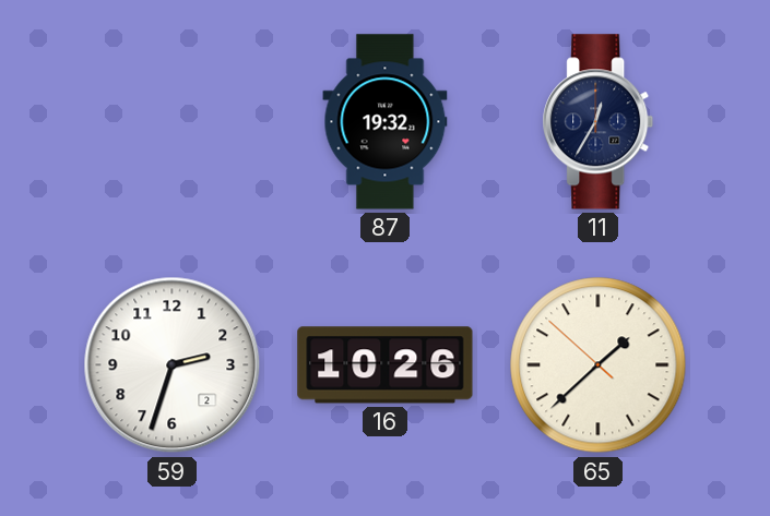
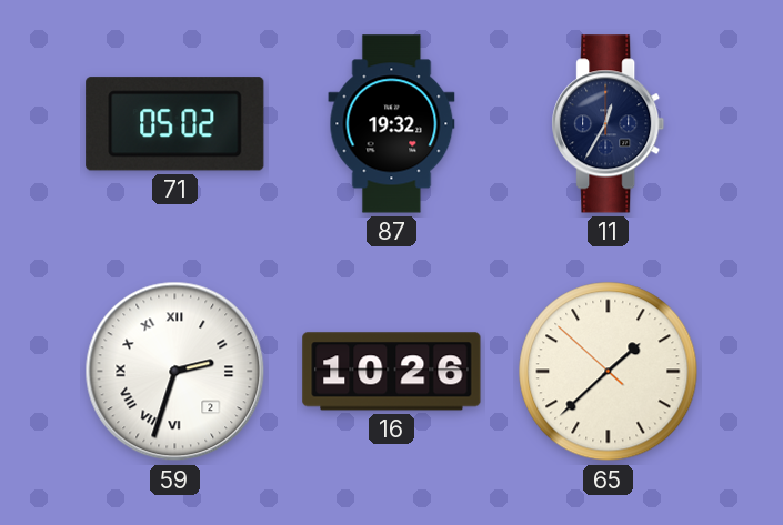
71: none -> 05:02 (175, 124)
59 numerals: Arabic -> Roman (175, 372)
